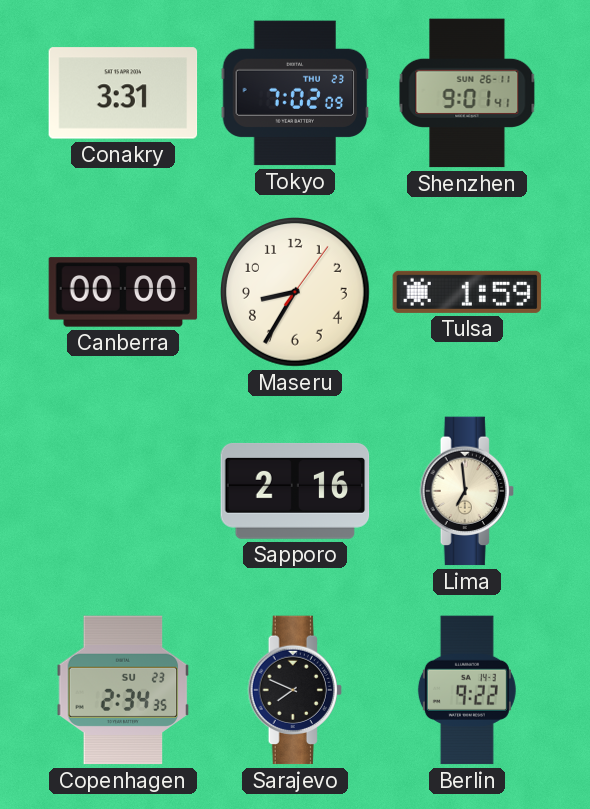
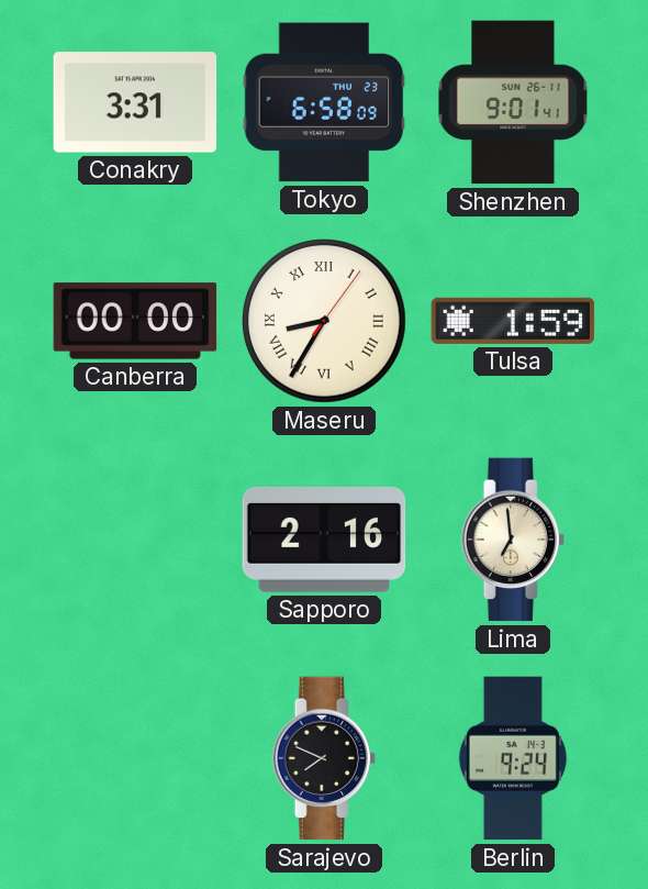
Tokyo: 7:02 -> 6:58 (324, 102)
Maseru numerals: Arabic -> Roman (325, 322)
Copenhagen: 2:34 -> none (123, 690)
Berlin: 9:22 -> 9:24 (513, 758)
